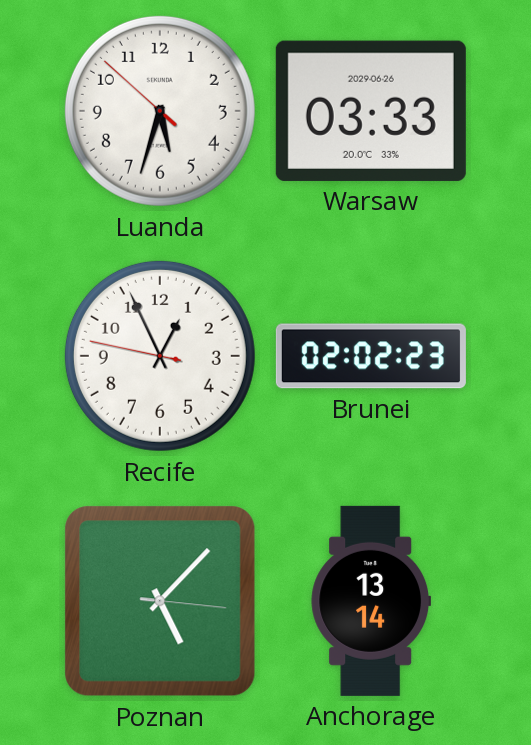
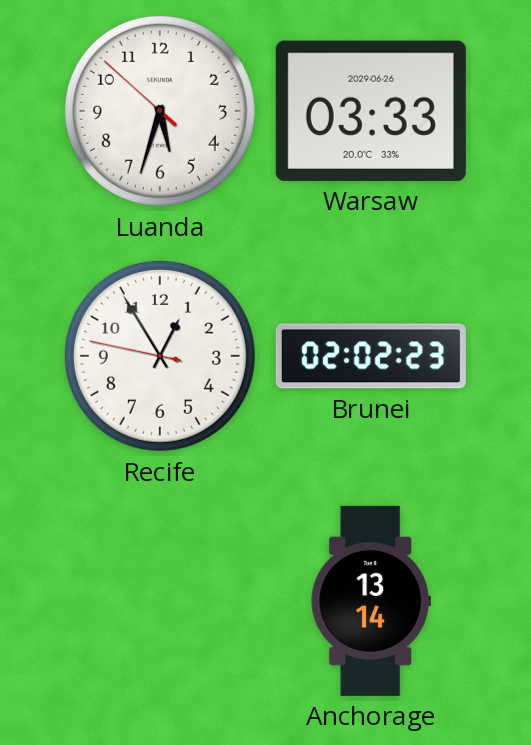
Recife: 12:55 -> 12:54 (160, 356)
Poznan: 5:07 -> none (160, 601)
